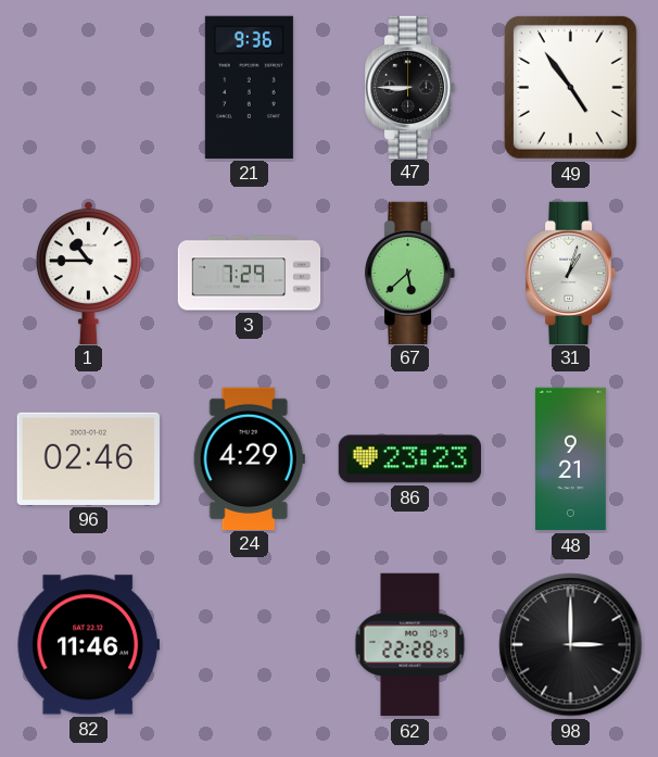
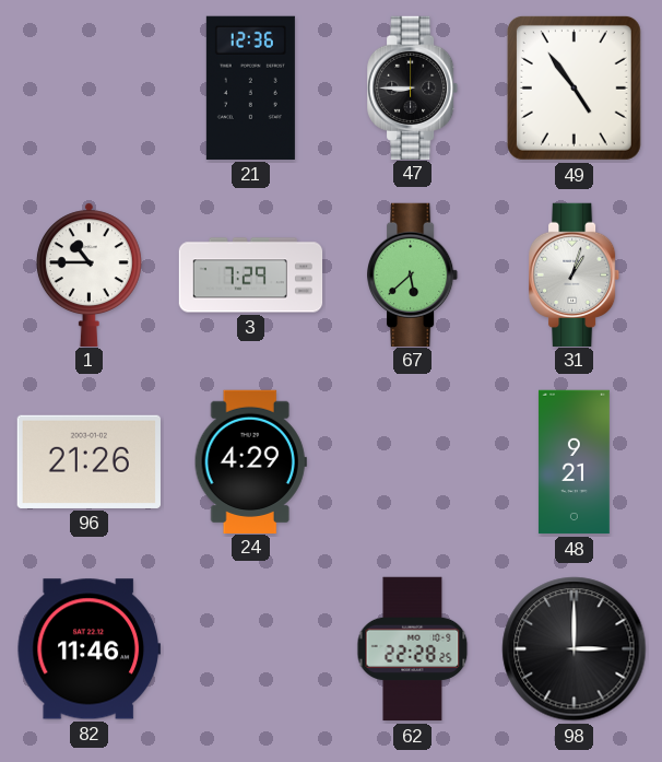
21: 9:36 -> 12:36 (250, 87)
96: 02:46 -> 21:26 (88, 461)
86: 23:23 -> none (409, 459)
